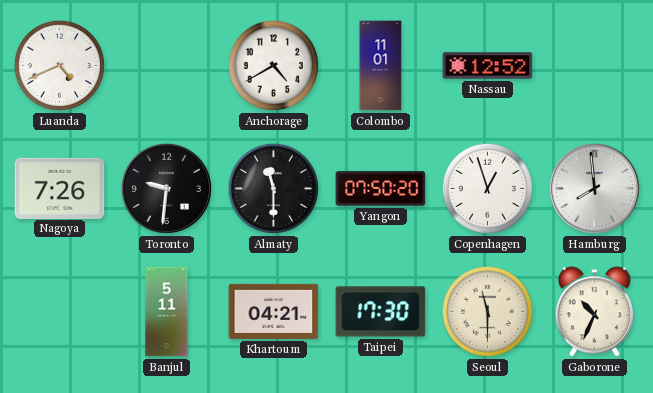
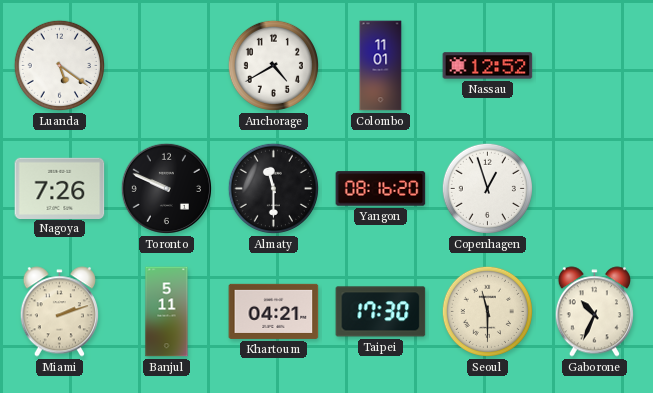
Luanda: 4:41 -> 5:21 (59, 65)
Toronto: 9:31 -> 9:49 (166, 188)
Yangon: 07:50 -> 08:16 (381, 189)
Hamburg: 7:59 -> none (594, 188)
Miami: none -> 2:12 (59, 312)
